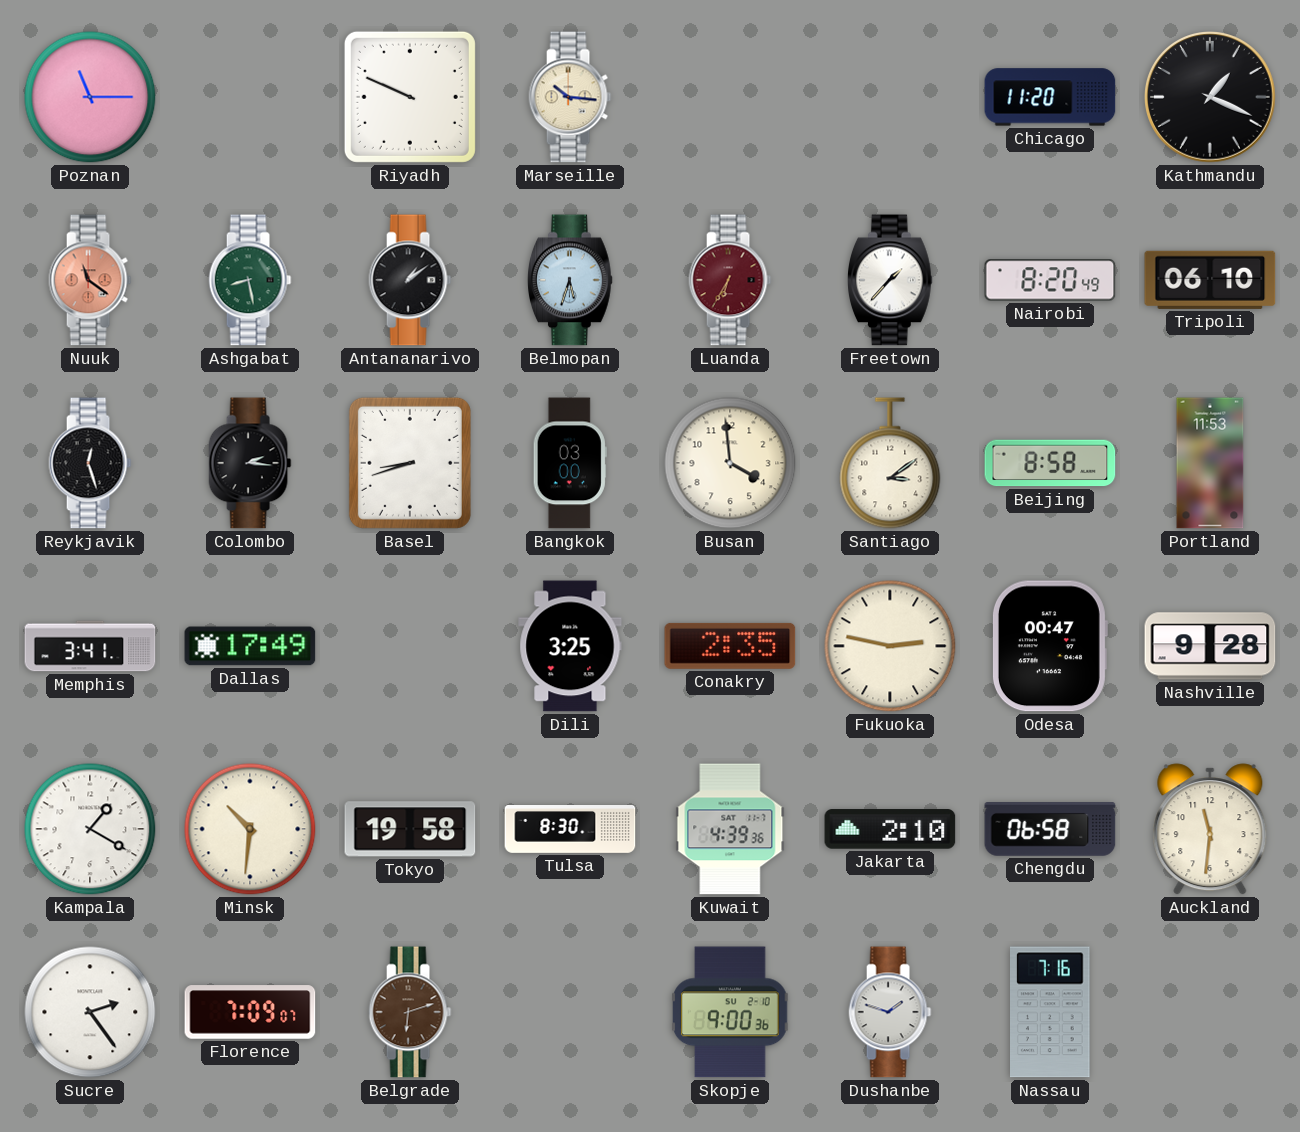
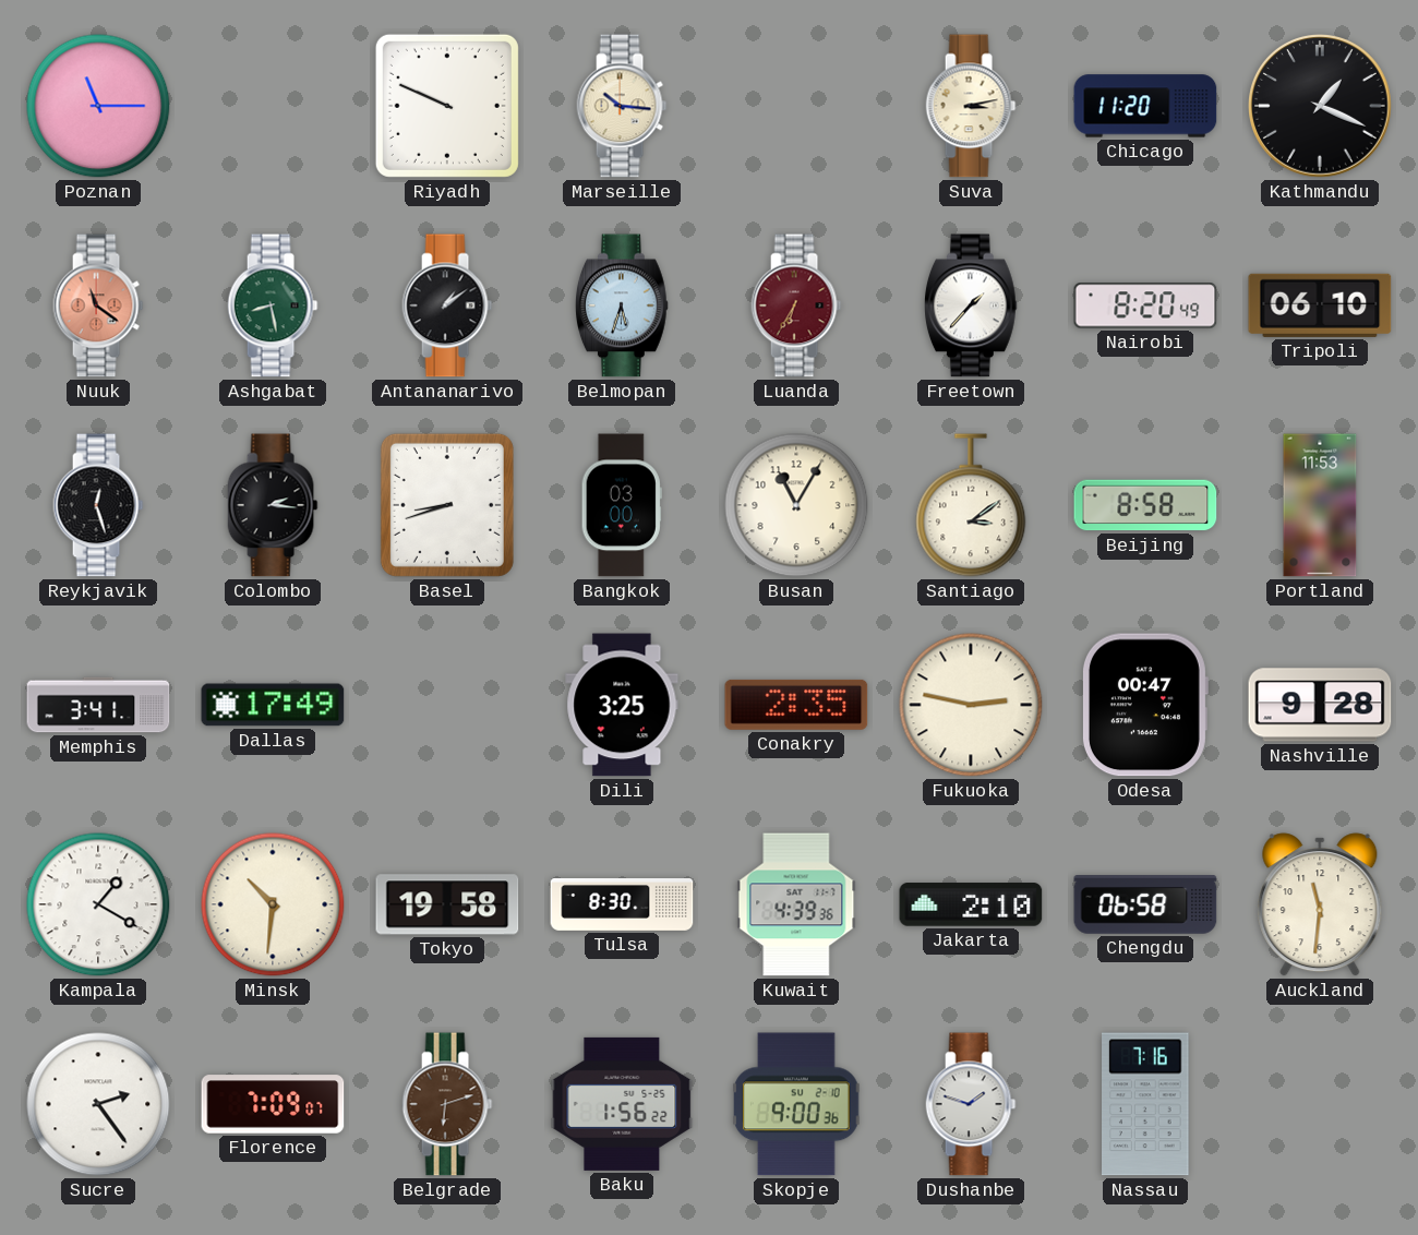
Suva: none -> 3:13 (971, 106)
Busan: 3:59 -> 11:05 (796, 505)
Baku: none -> 1:56 (622, 1104)
